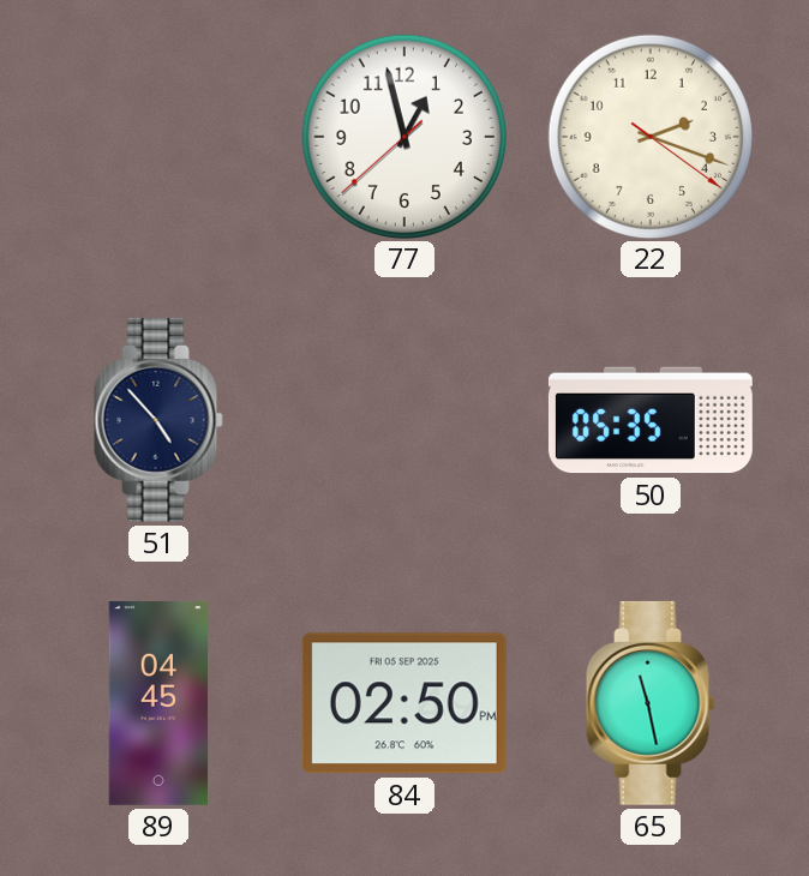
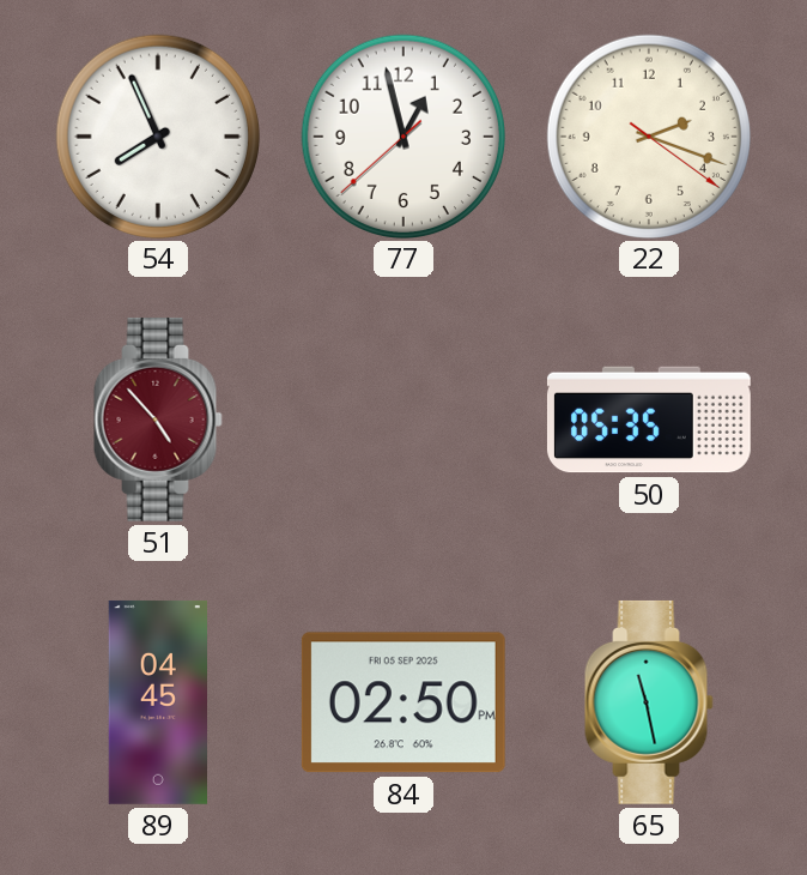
54: none -> 7:56 (157, 135)
51 dial: navy -> burgundy (158, 420)
